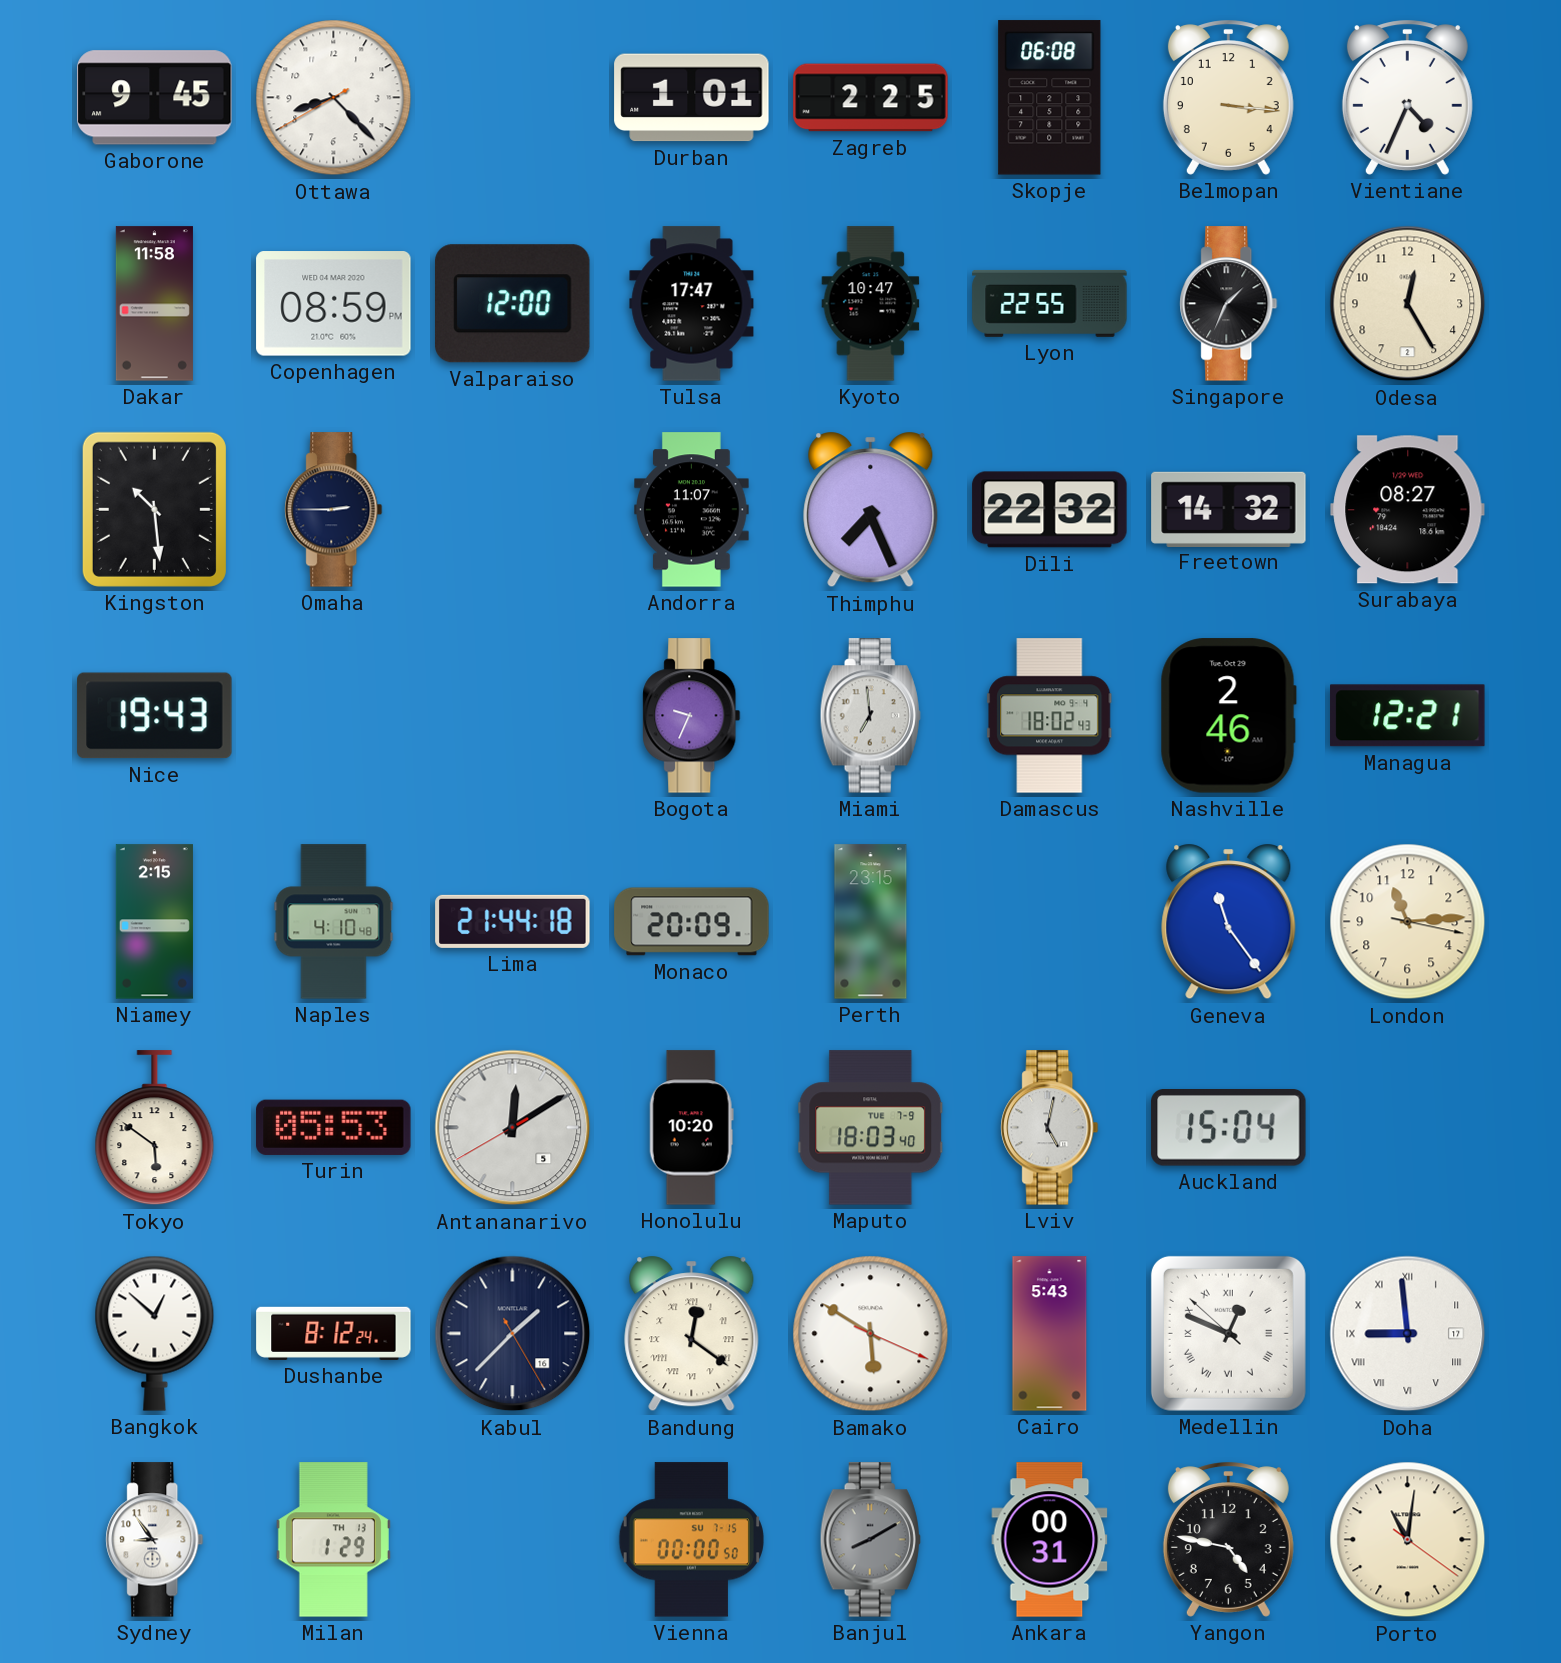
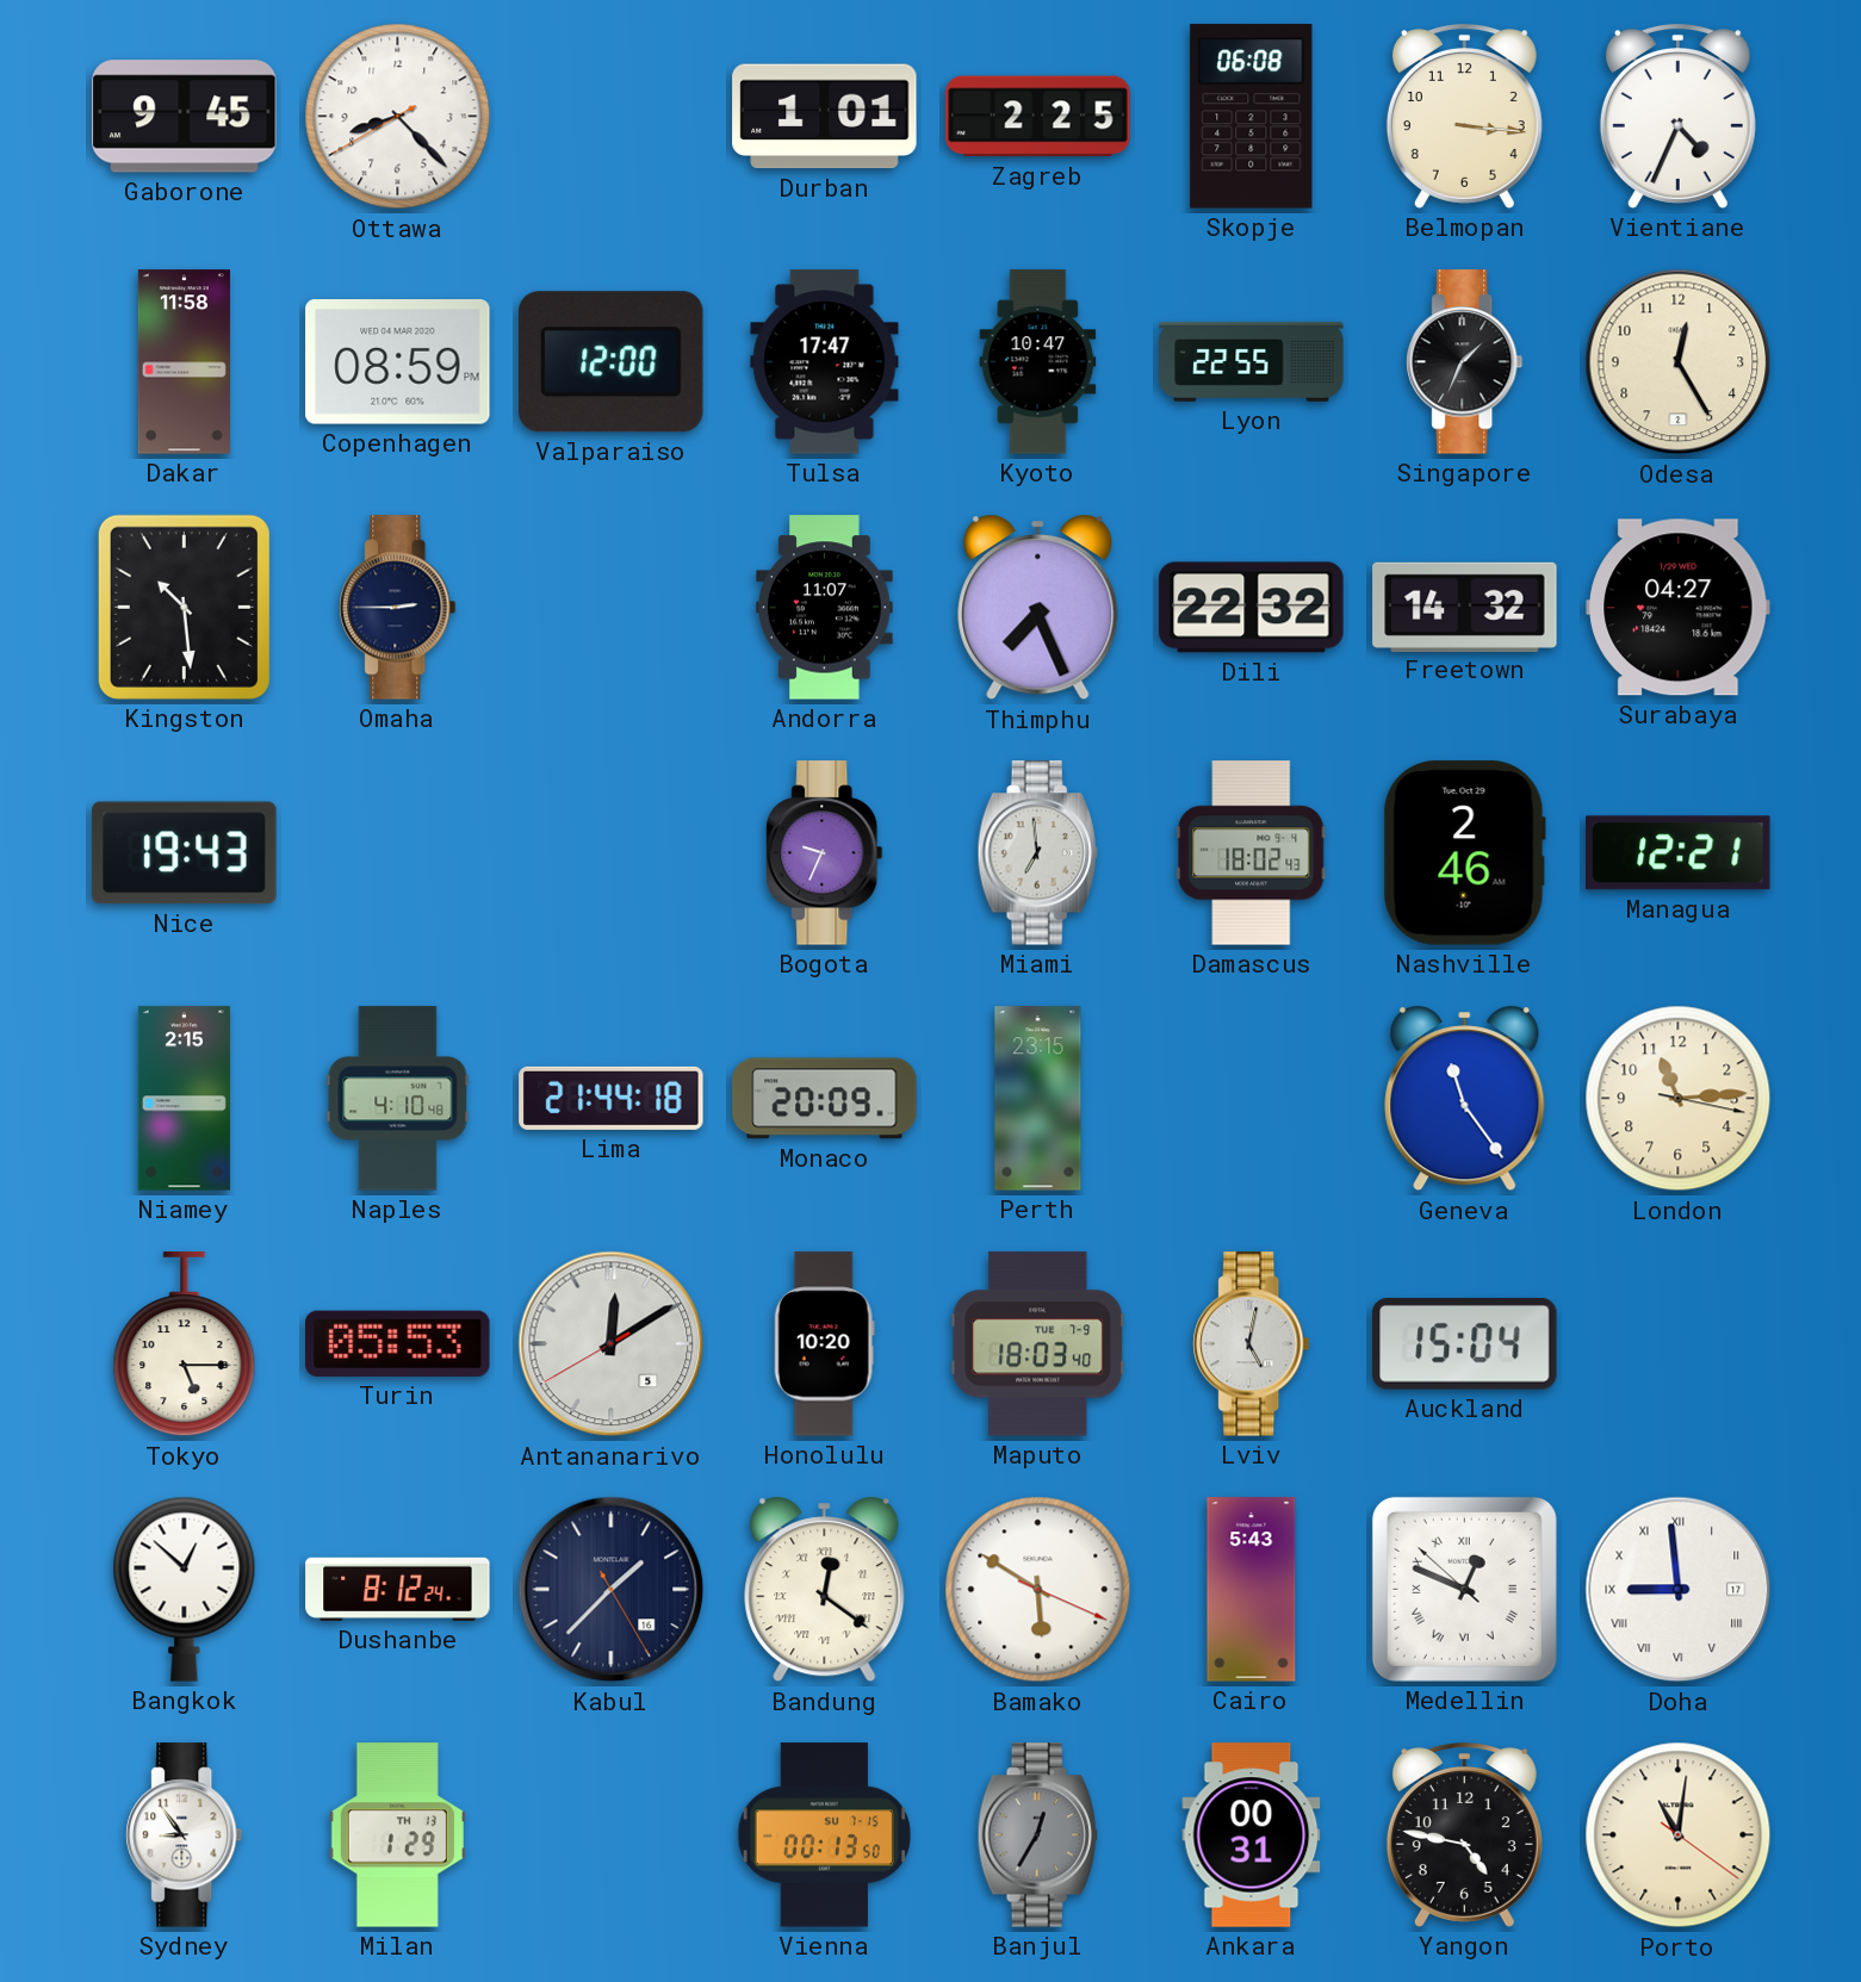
Surabaya: 08:27 -> 04:27 (1679, 608)
Tokyo: 5:51 -> 5:15 (185, 1344)
Vienna: 00:00 -> 00:13 (824, 1835)
Banjul: 8:10 -> 12:35 (1037, 1835)
